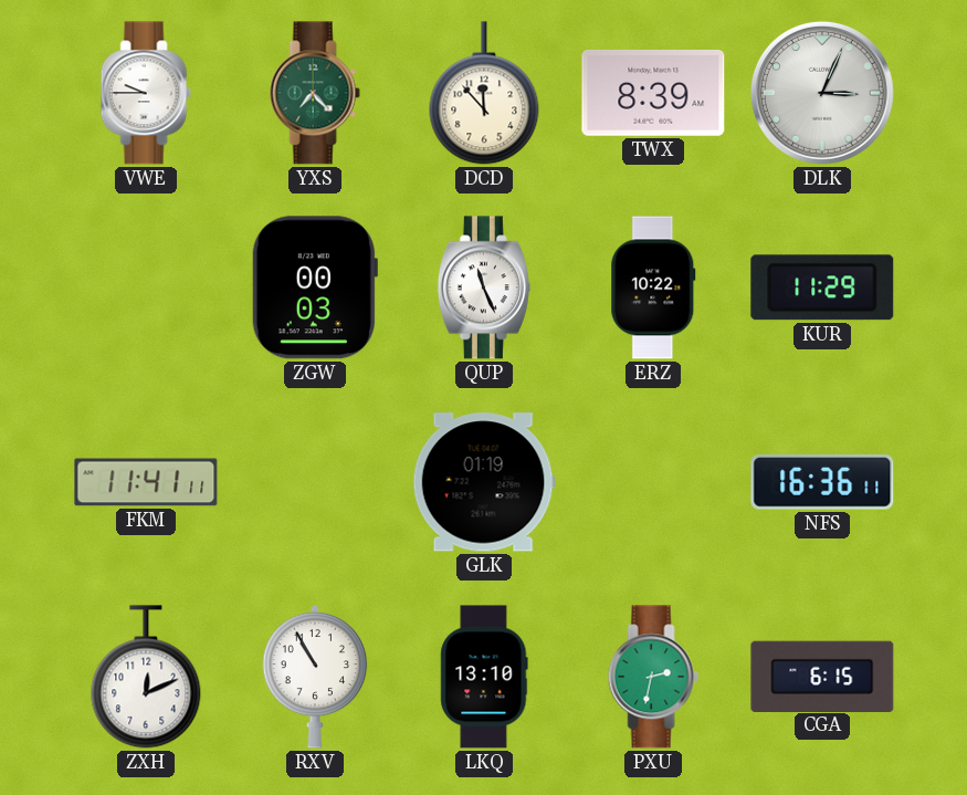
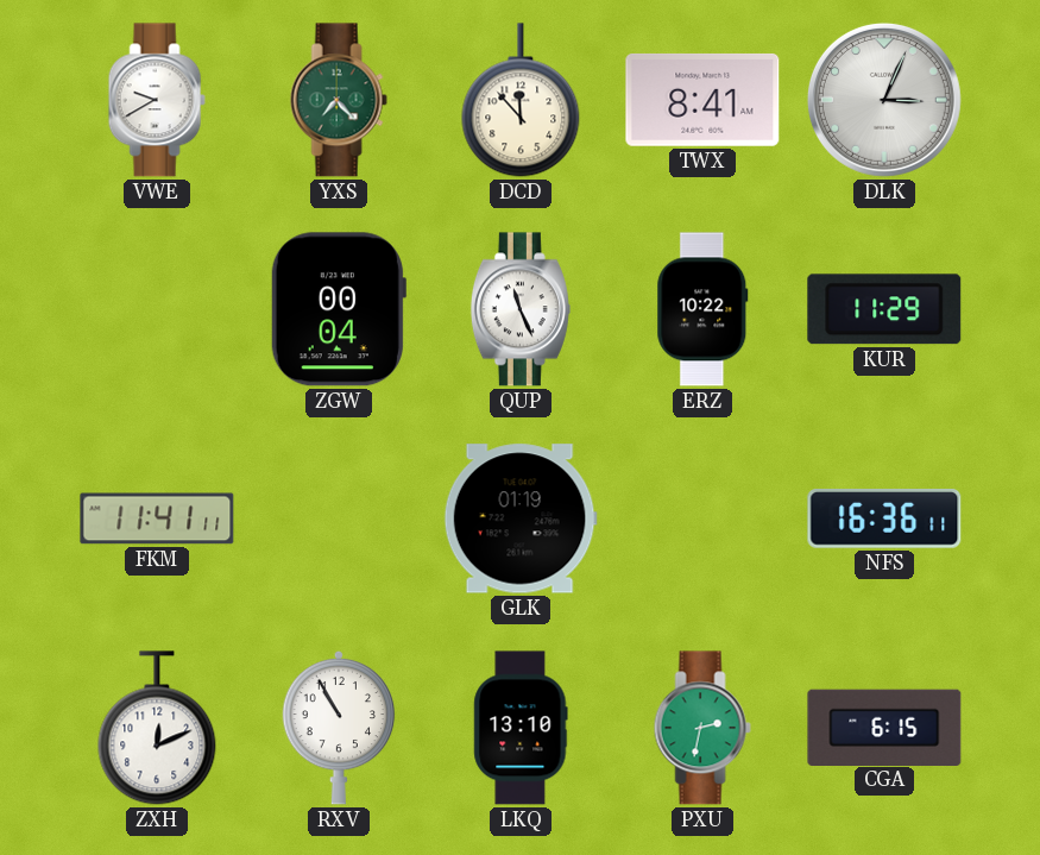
VWE: 9:45 -> 9:40 (157, 100)
TWX: 8:39 -> 8:41 (702, 100)
ZGW: 00:03 -> 00:04 (338, 309)
